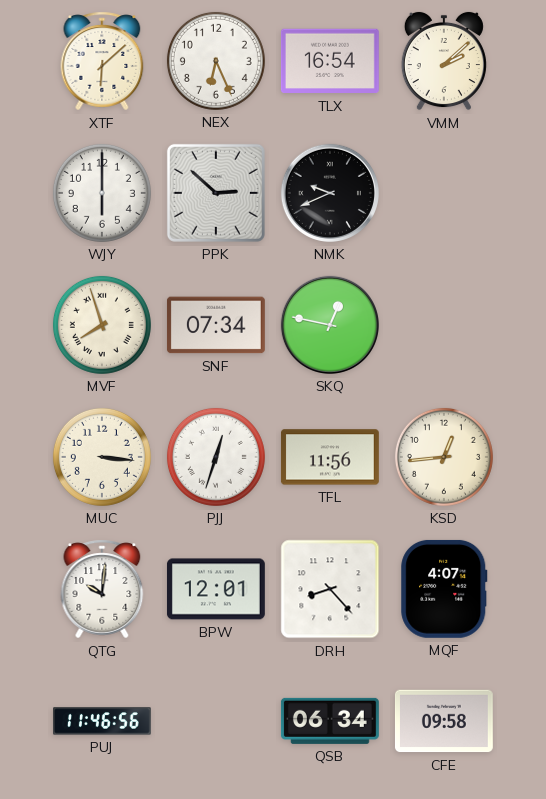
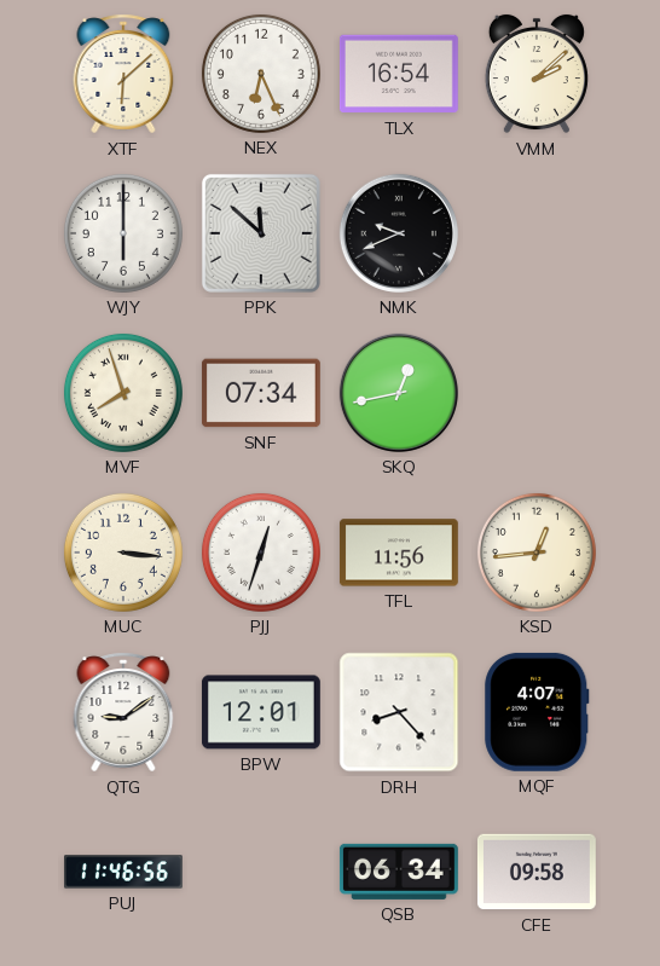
PPK: 2:52 -> 11:52 (261, 233)
SKQ: 12:47 -> 12:43 (399, 393)
QTG: 10:01 -> 9:09 (123, 712)
